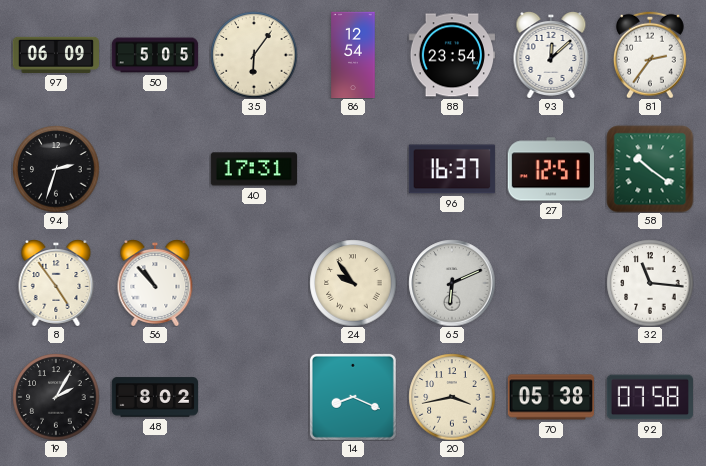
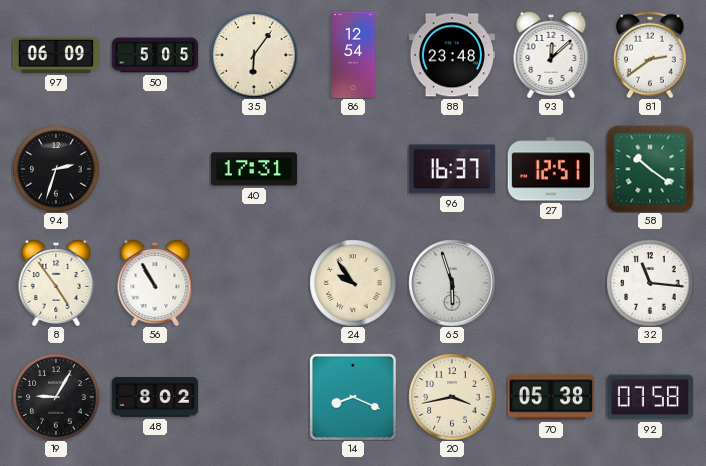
88: 23:54 -> 23:48 (451, 55)
81: 2:36 -> 2:39 (650, 55)
56: 10:53 -> 10:55 (155, 283)
65: 6:11 -> 5:57 (452, 283)
19: 2:05 -> 9:05 (56, 397)
